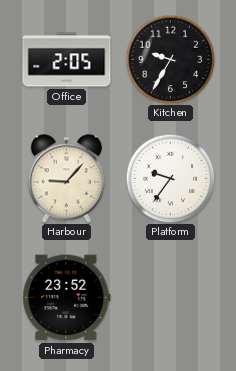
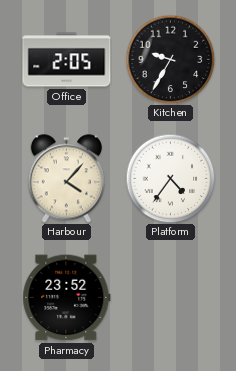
Harbour: 9:07 -> 4:07 (66, 179)
Platform: 9:36 -> 4:36 (170, 178)
